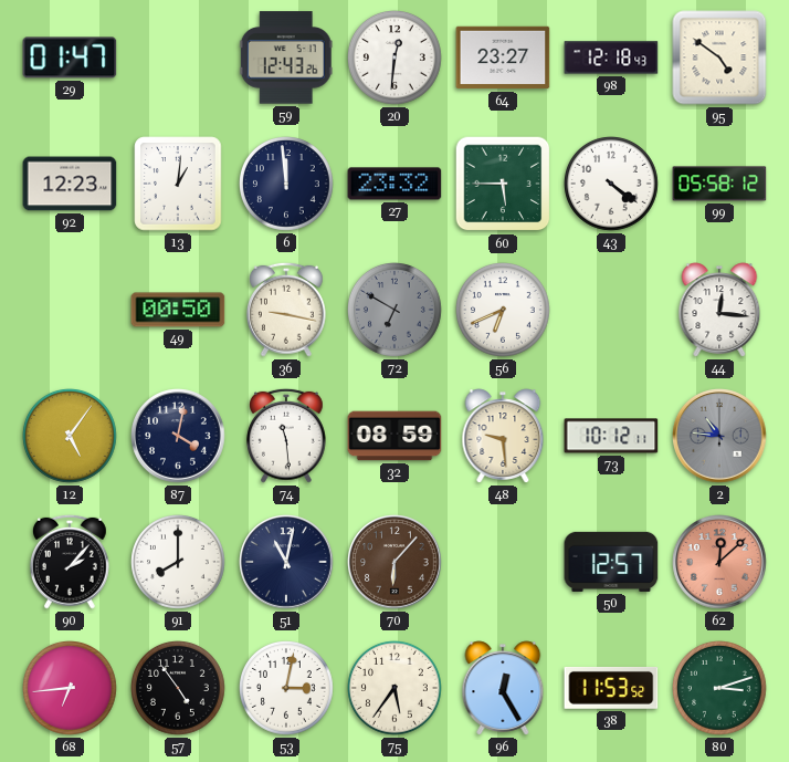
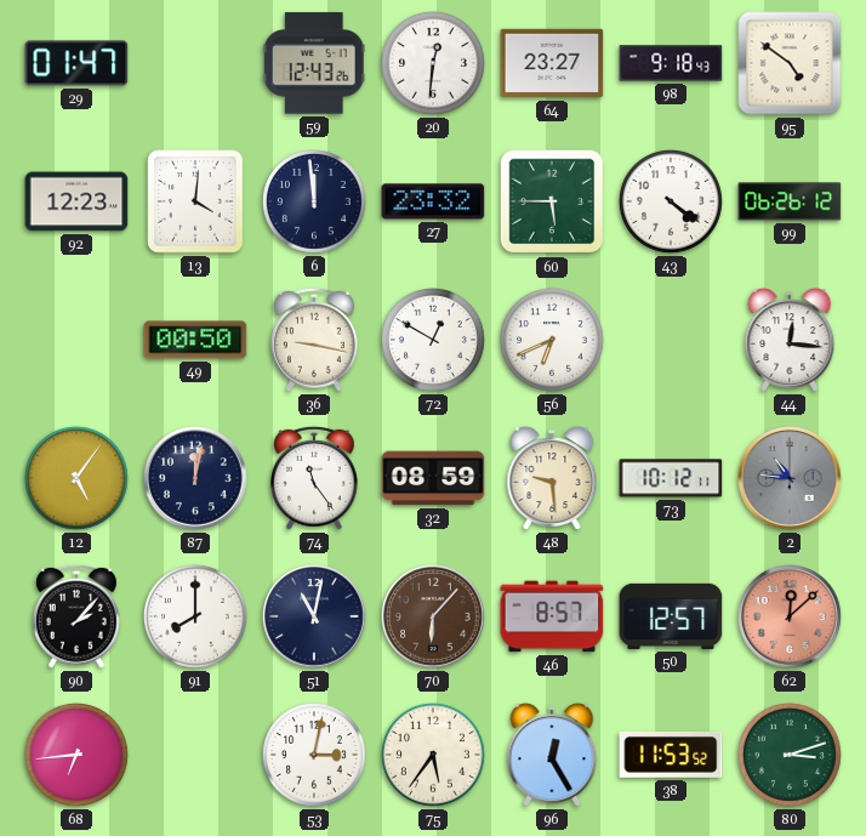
98: 12:18 -> 9:18 (671, 63)
13: 1:01 -> 4:01 (195, 201)
99: 05:58 -> 06:26 (790, 201)
72: 6:50 -> 12:50 (434, 341)
72 dial: grey -> white (434, 341)
87: 4:02 -> 12:02 (195, 478)
74: 11:29 -> 11:24 (315, 478)
46: none -> 8:57 (552, 616)
57: 4:54 -> none (179, 689)
